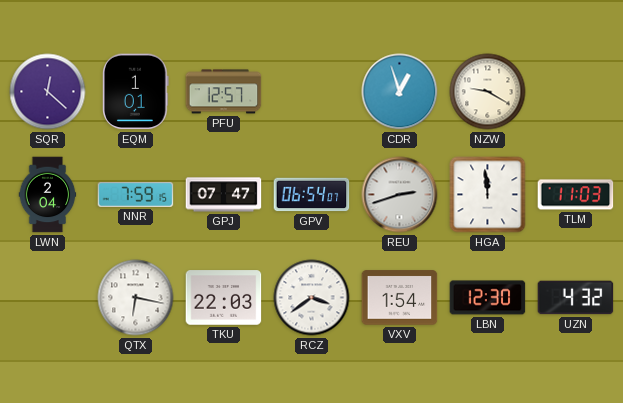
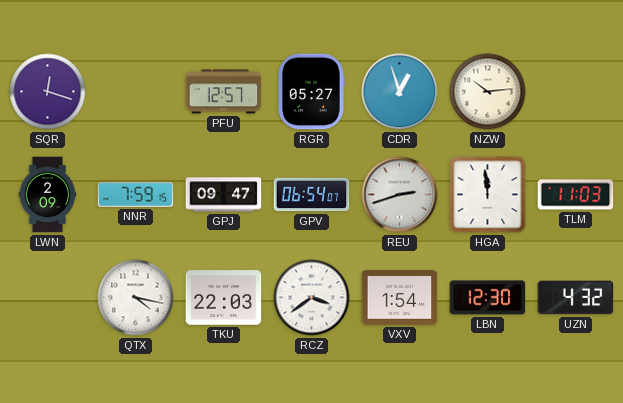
SQR: 12:22 -> 12:18 (48, 92)
EQM: 1:01 -> none (136, 92)
RGR: none -> 05:27 (311, 92)
NZW: 9:20 -> 10:14 (488, 92)
LWN: 2:04 -> 2:09 (48, 195)
GPJ: 07:47 -> 09:47 (224, 195)
QTX: 6:17 -> 4:17 (136, 298)
